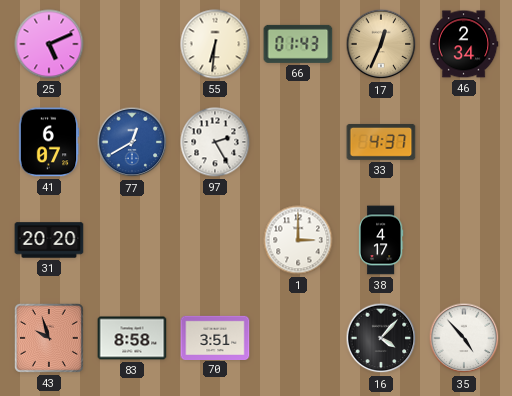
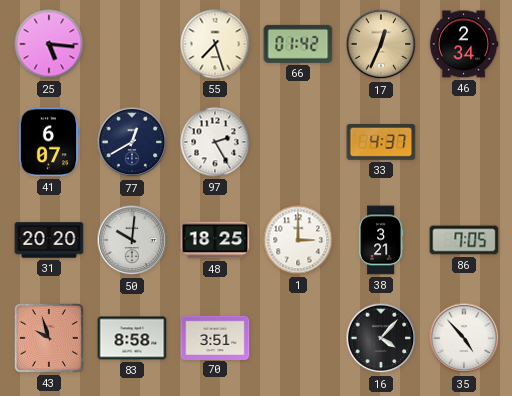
25: 5:11 -> 5:16 (49, 44)
55: 6:31 -> 7:27 (215, 44)
66: 01:43 -> 01:42 (298, 44)
77 dial: blue -> navy (132, 142)
50: none -> 10:01 (132, 240)
48: none -> 18:25 (215, 240)
38: 4:17 -> 3:21 (381, 240)
86: none -> 7:05 (464, 240)
